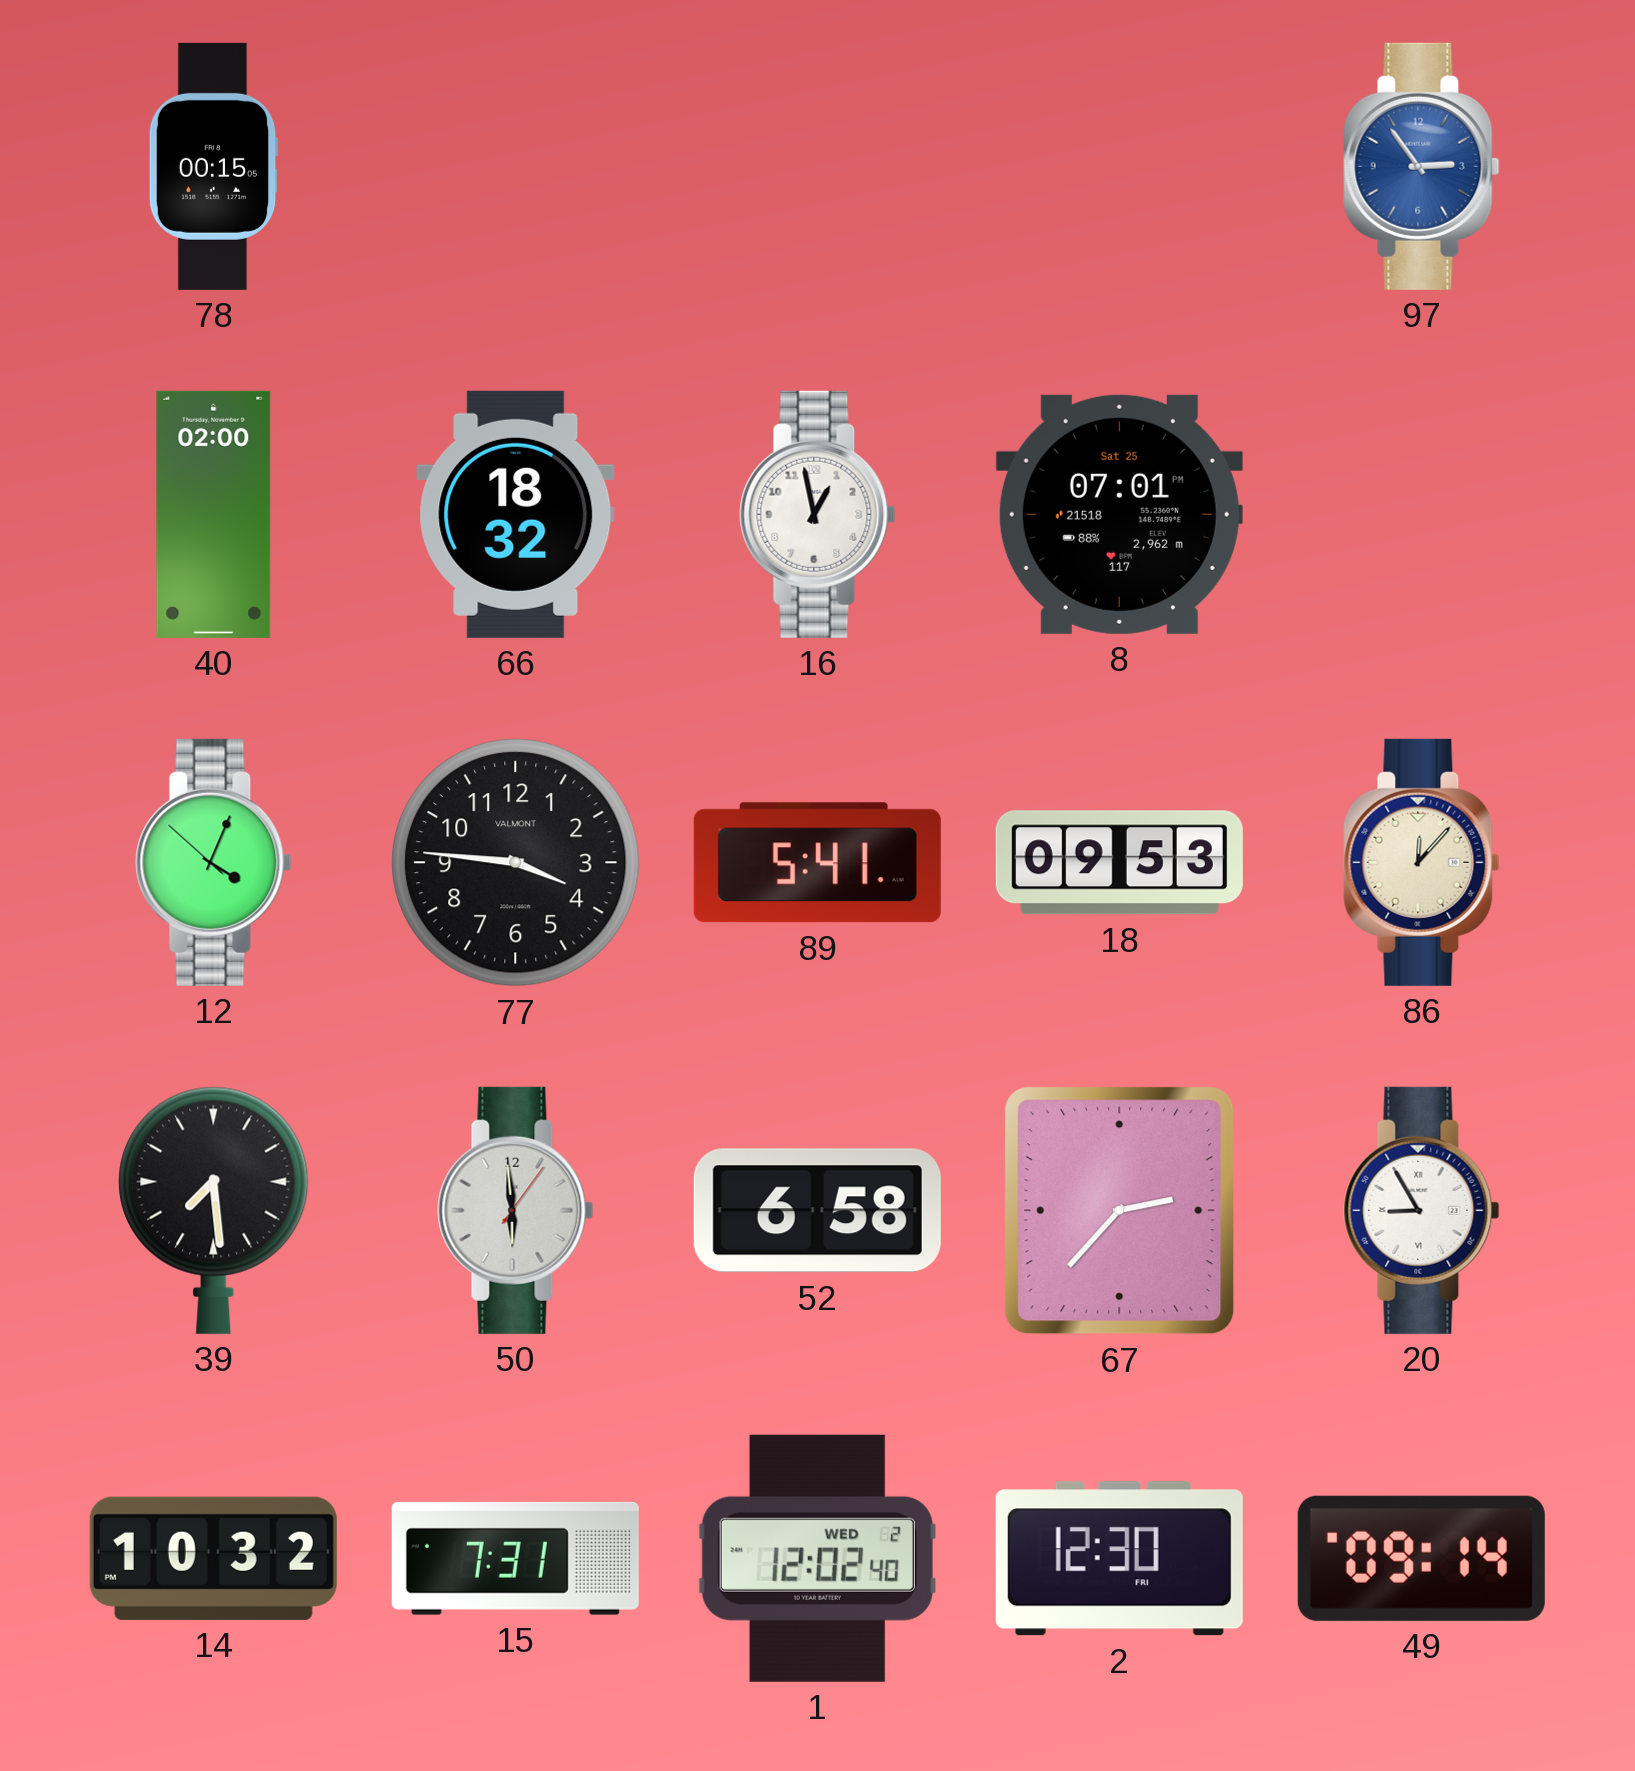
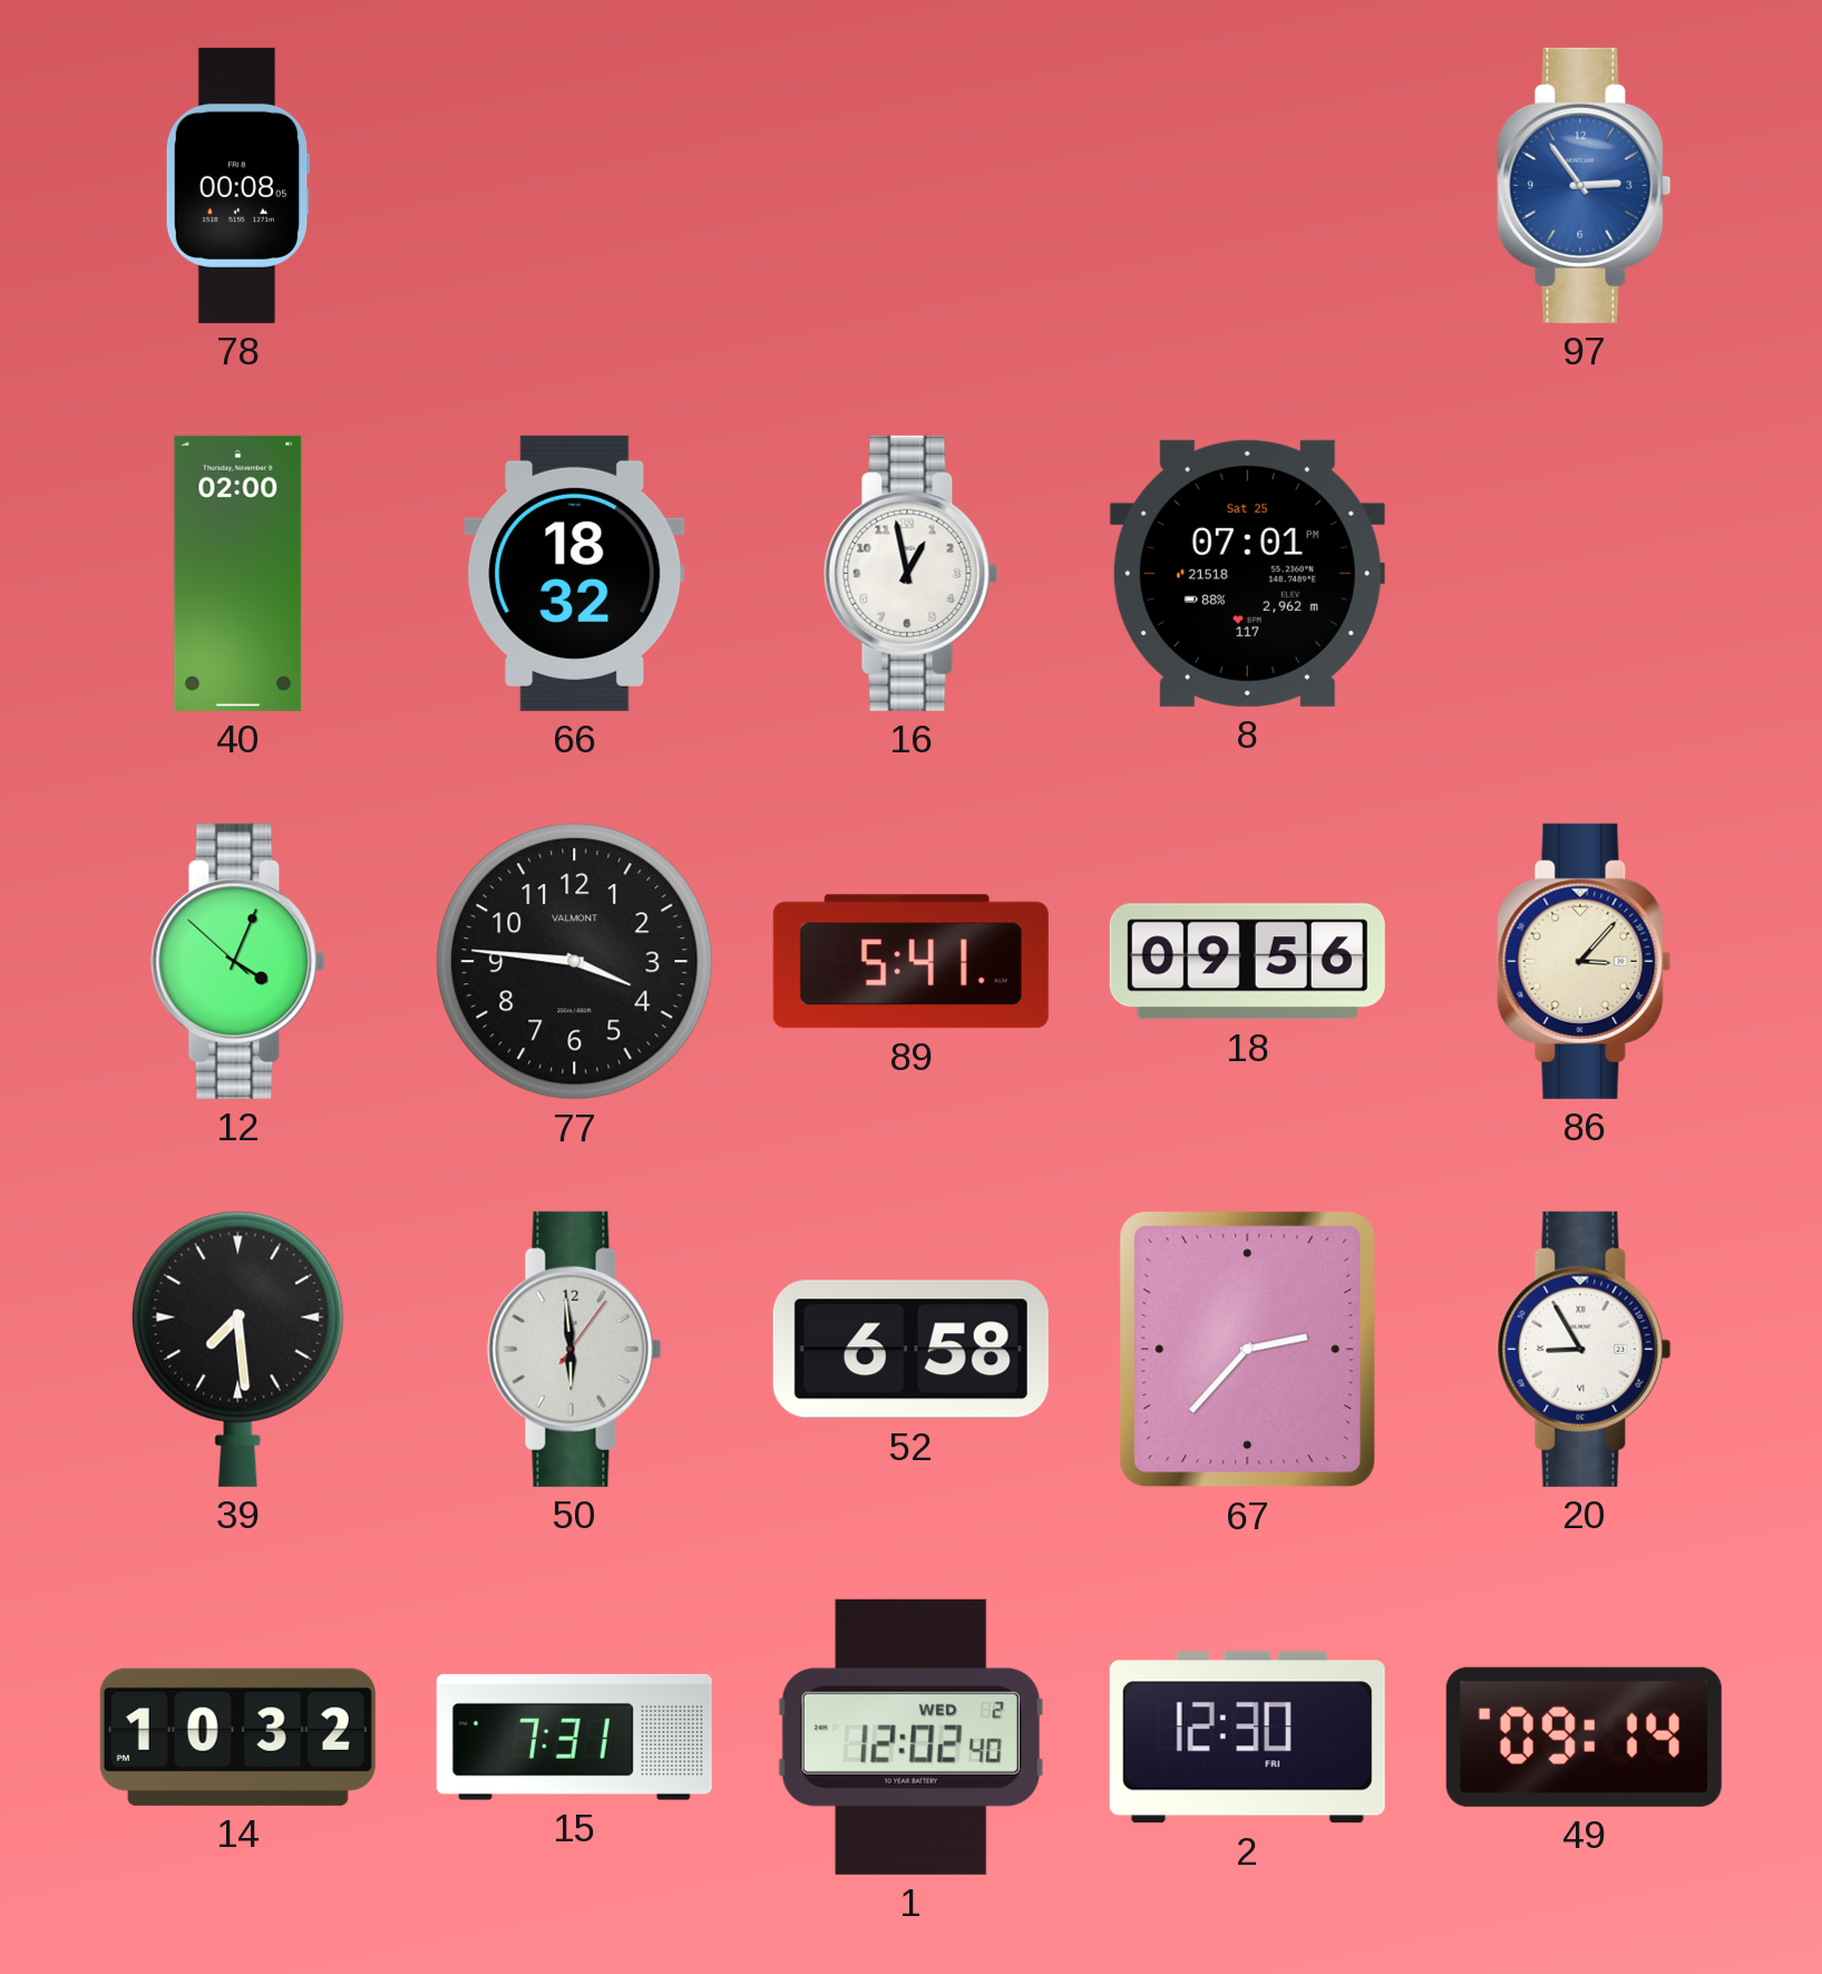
78: 00:15 -> 00:08 (237, 185)
18: 09:53 -> 09:56 (1247, 962)
86: 12:07 -> 3:07 (1585, 961)
